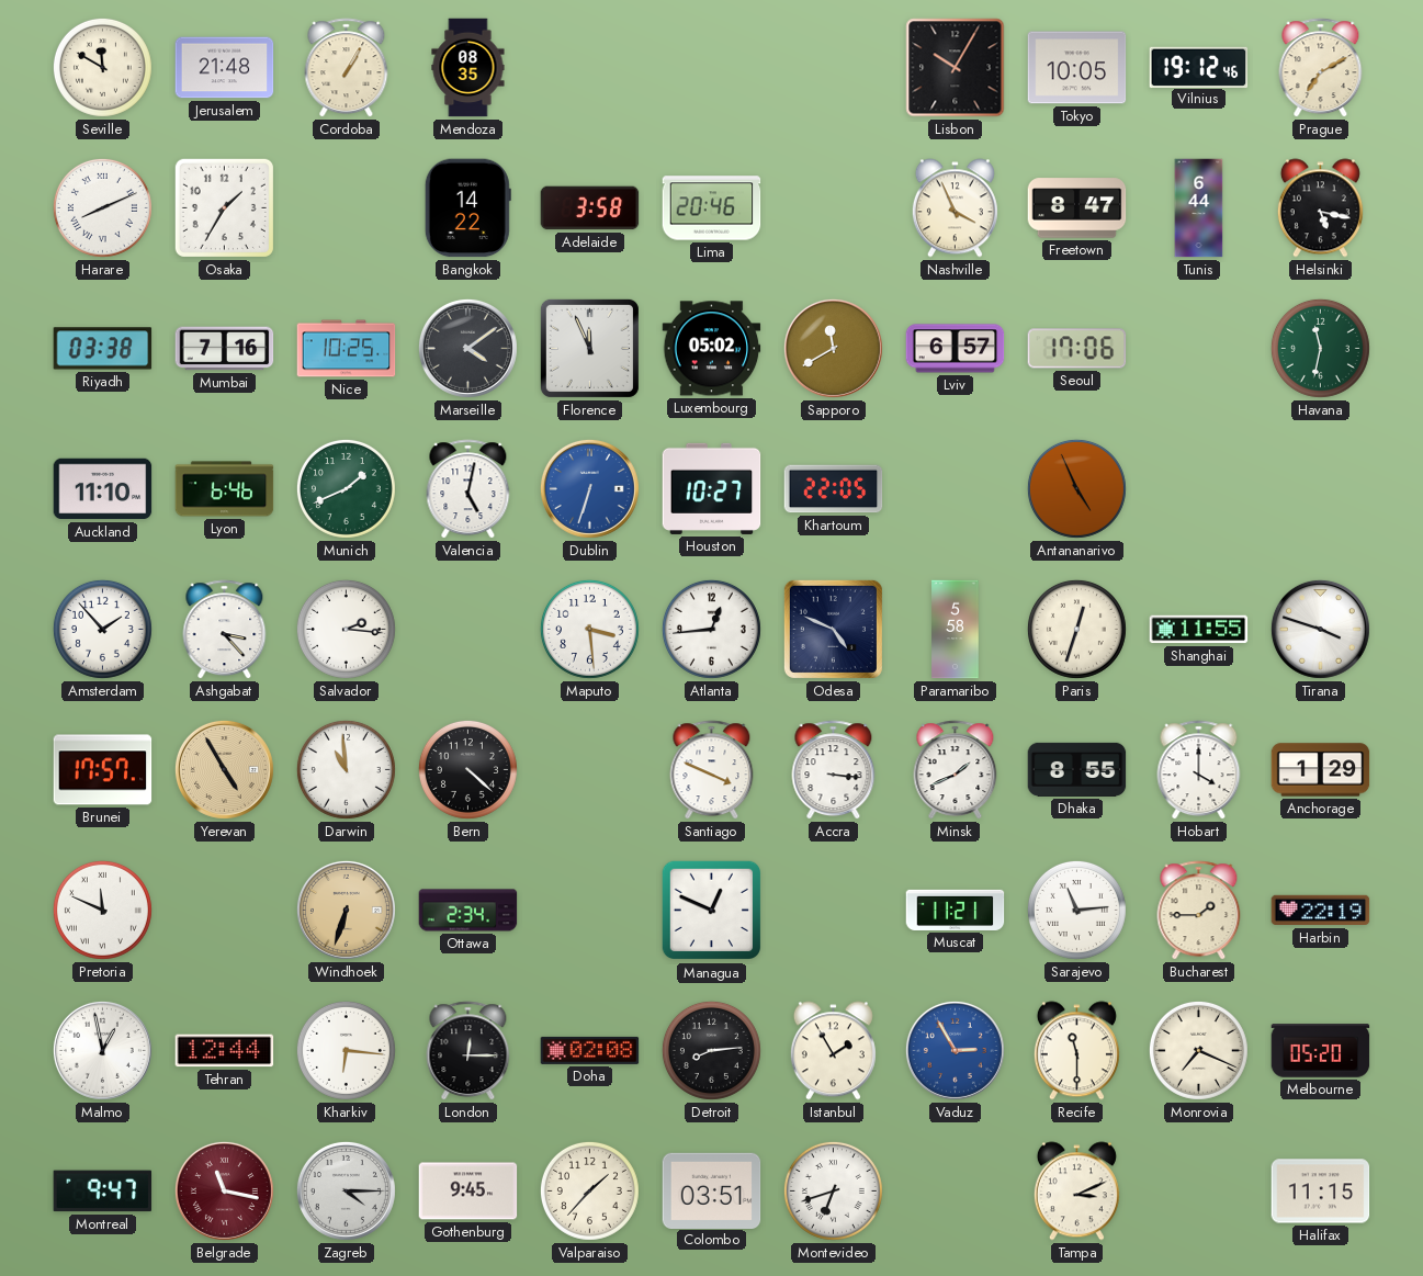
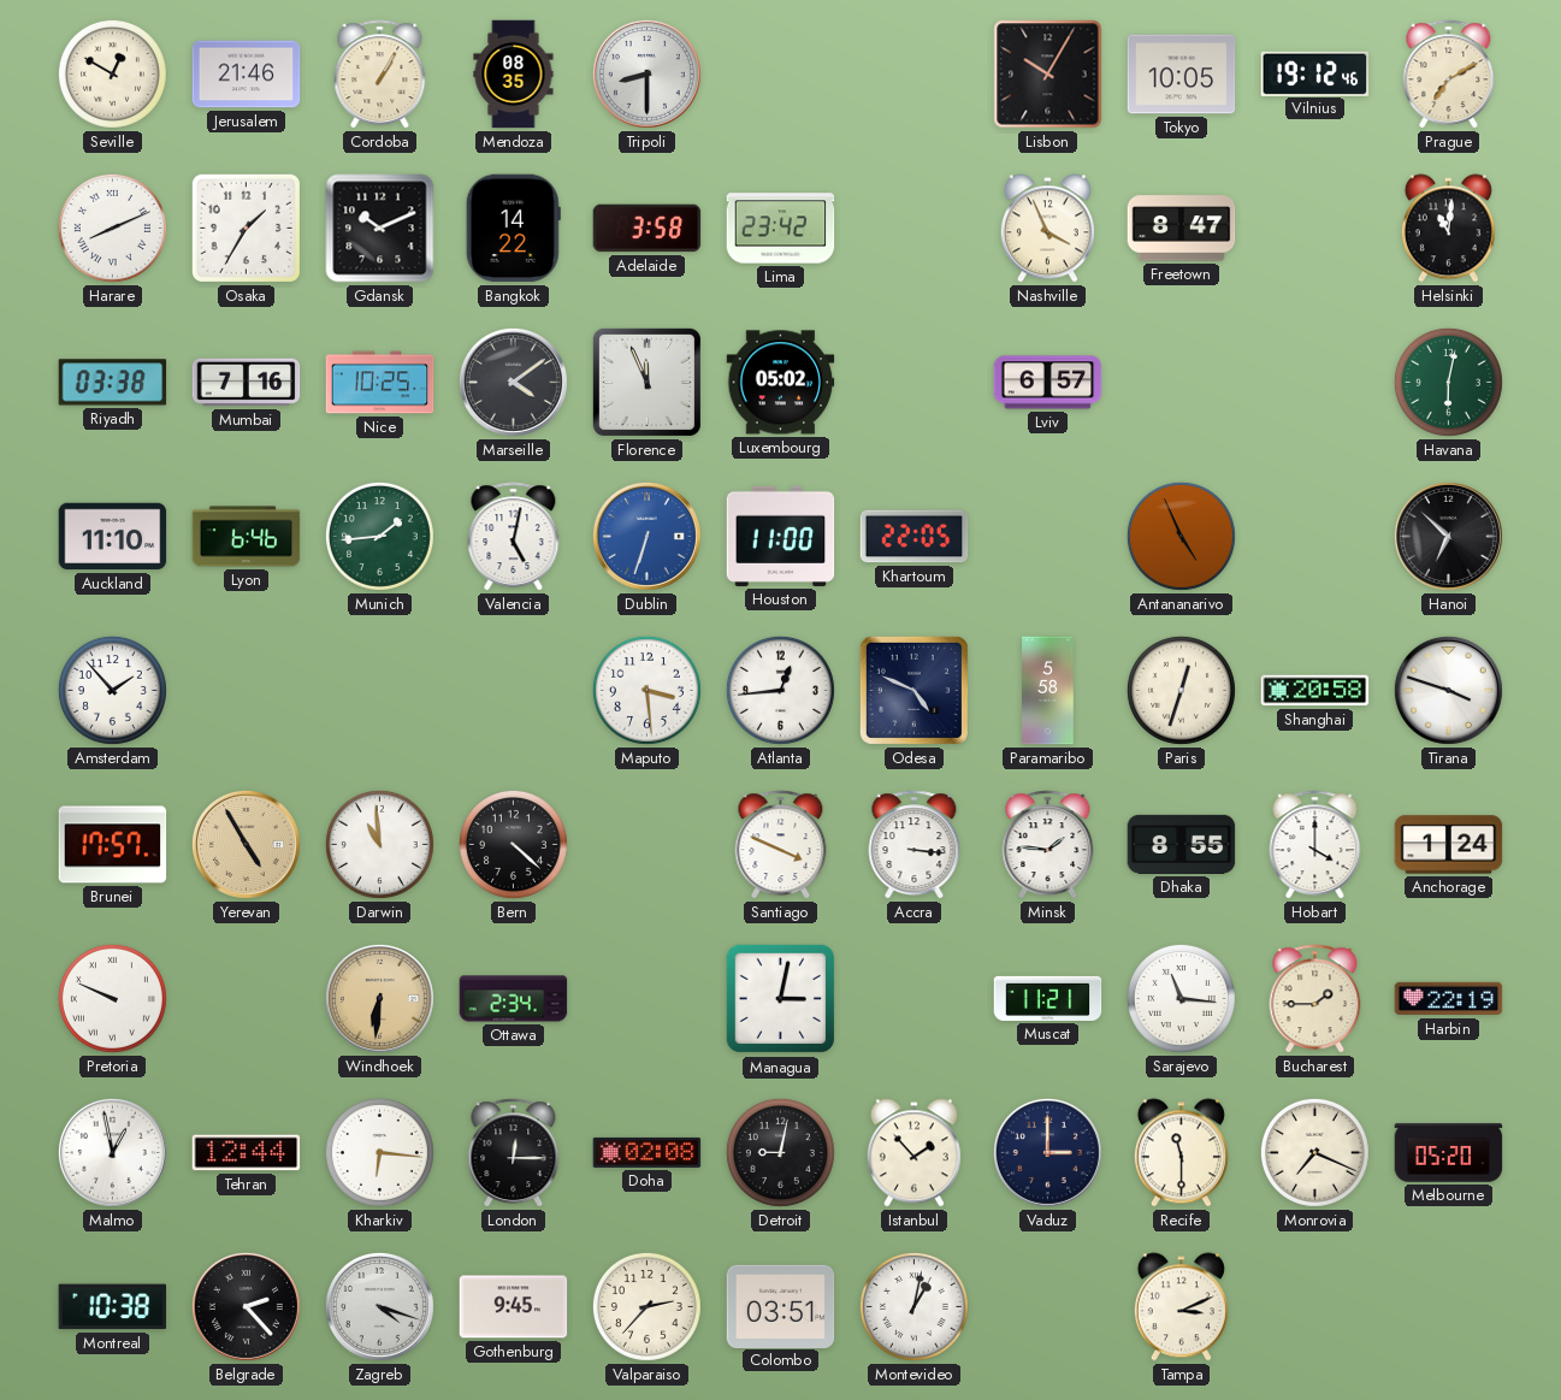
Seville: 11:50 -> 12:50 (112, 73)
Jerusalem: 21:48 -> 21:46 (247, 75)
Tripoli: none -> 8:30 (646, 73)
Gdansk: none -> 10:11 (380, 229)
Lima: 20:46 -> 23:42 (781, 229)
Tunis: 6:44 -> none (1199, 208)
Helsinki: 5:17 -> 11:01 (1448, 229)
Sapporo: 11:40 -> none (833, 348)
Seoul: 17:06 -> none (1077, 349)
Havana: 11:32 -> 6:02 (1448, 382)
Munich: 1:41 -> 1:44 (379, 536)
Houston: 10:27 -> 11:00 (781, 536)
Hanoi: none -> 6:52 (1448, 536)
Ashgabat: 3:23 -> none (225, 630)
Salvador: 2:16 -> none (346, 629)
Shanghai: 11:55 -> 20:58 (1315, 691)
Minsk: 1:41 -> 1:46 (1048, 845)
Anchorage: 1:29 -> 1:24 (1449, 845)
Pretoria: 11:49 -> 9:49 (112, 998)
Windhoek: 6:33 -> 6:31 (379, 998)
Managua: 12:49 -> 3:02 (781, 999)
Sarajevo: 11:14 -> 11:16 (1181, 998)
Detroit: 8:14 -> 9:02 (780, 1152)
Istanbul: 1:55 -> 1:53 (913, 1153)
Vaduz: 2:55 -> 3:00 (1047, 1152)
Vaduz dial: blue -> navy (1047, 1152)
Montreal: 9:47 -> 10:38 (113, 1307)
Belgrade: 11:17 -> 2:23 (246, 1306)
Belgrade dial: burgundy -> black (246, 1306)
Zagreb: 4:15 -> 4:18 (379, 1306)
Valparaiso: 1:37 -> 2:37 (646, 1306)
Montevideo: 6:42 -> 1:02 (913, 1306)
Halifax: 11:15 -> none (1321, 1192)
